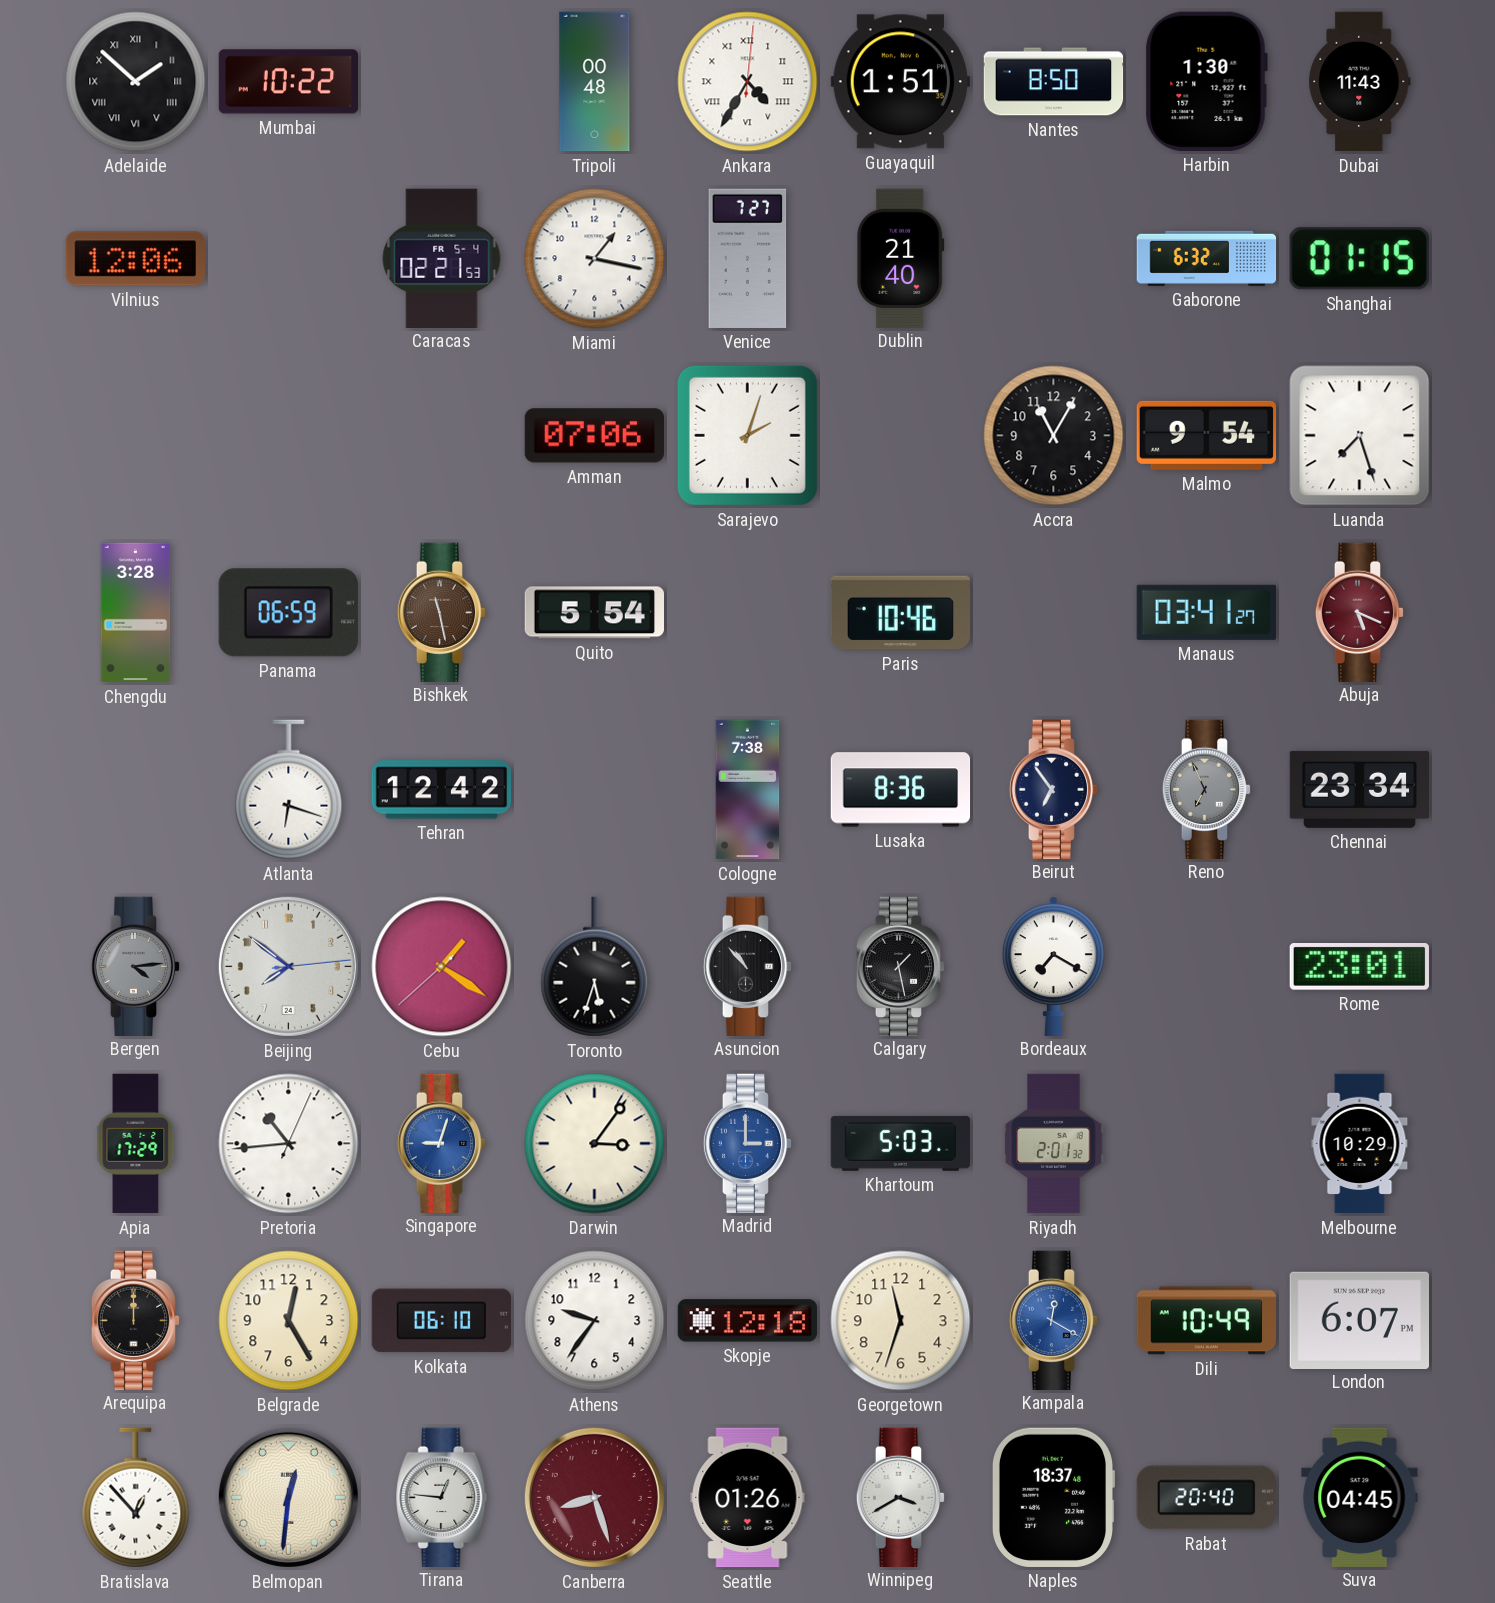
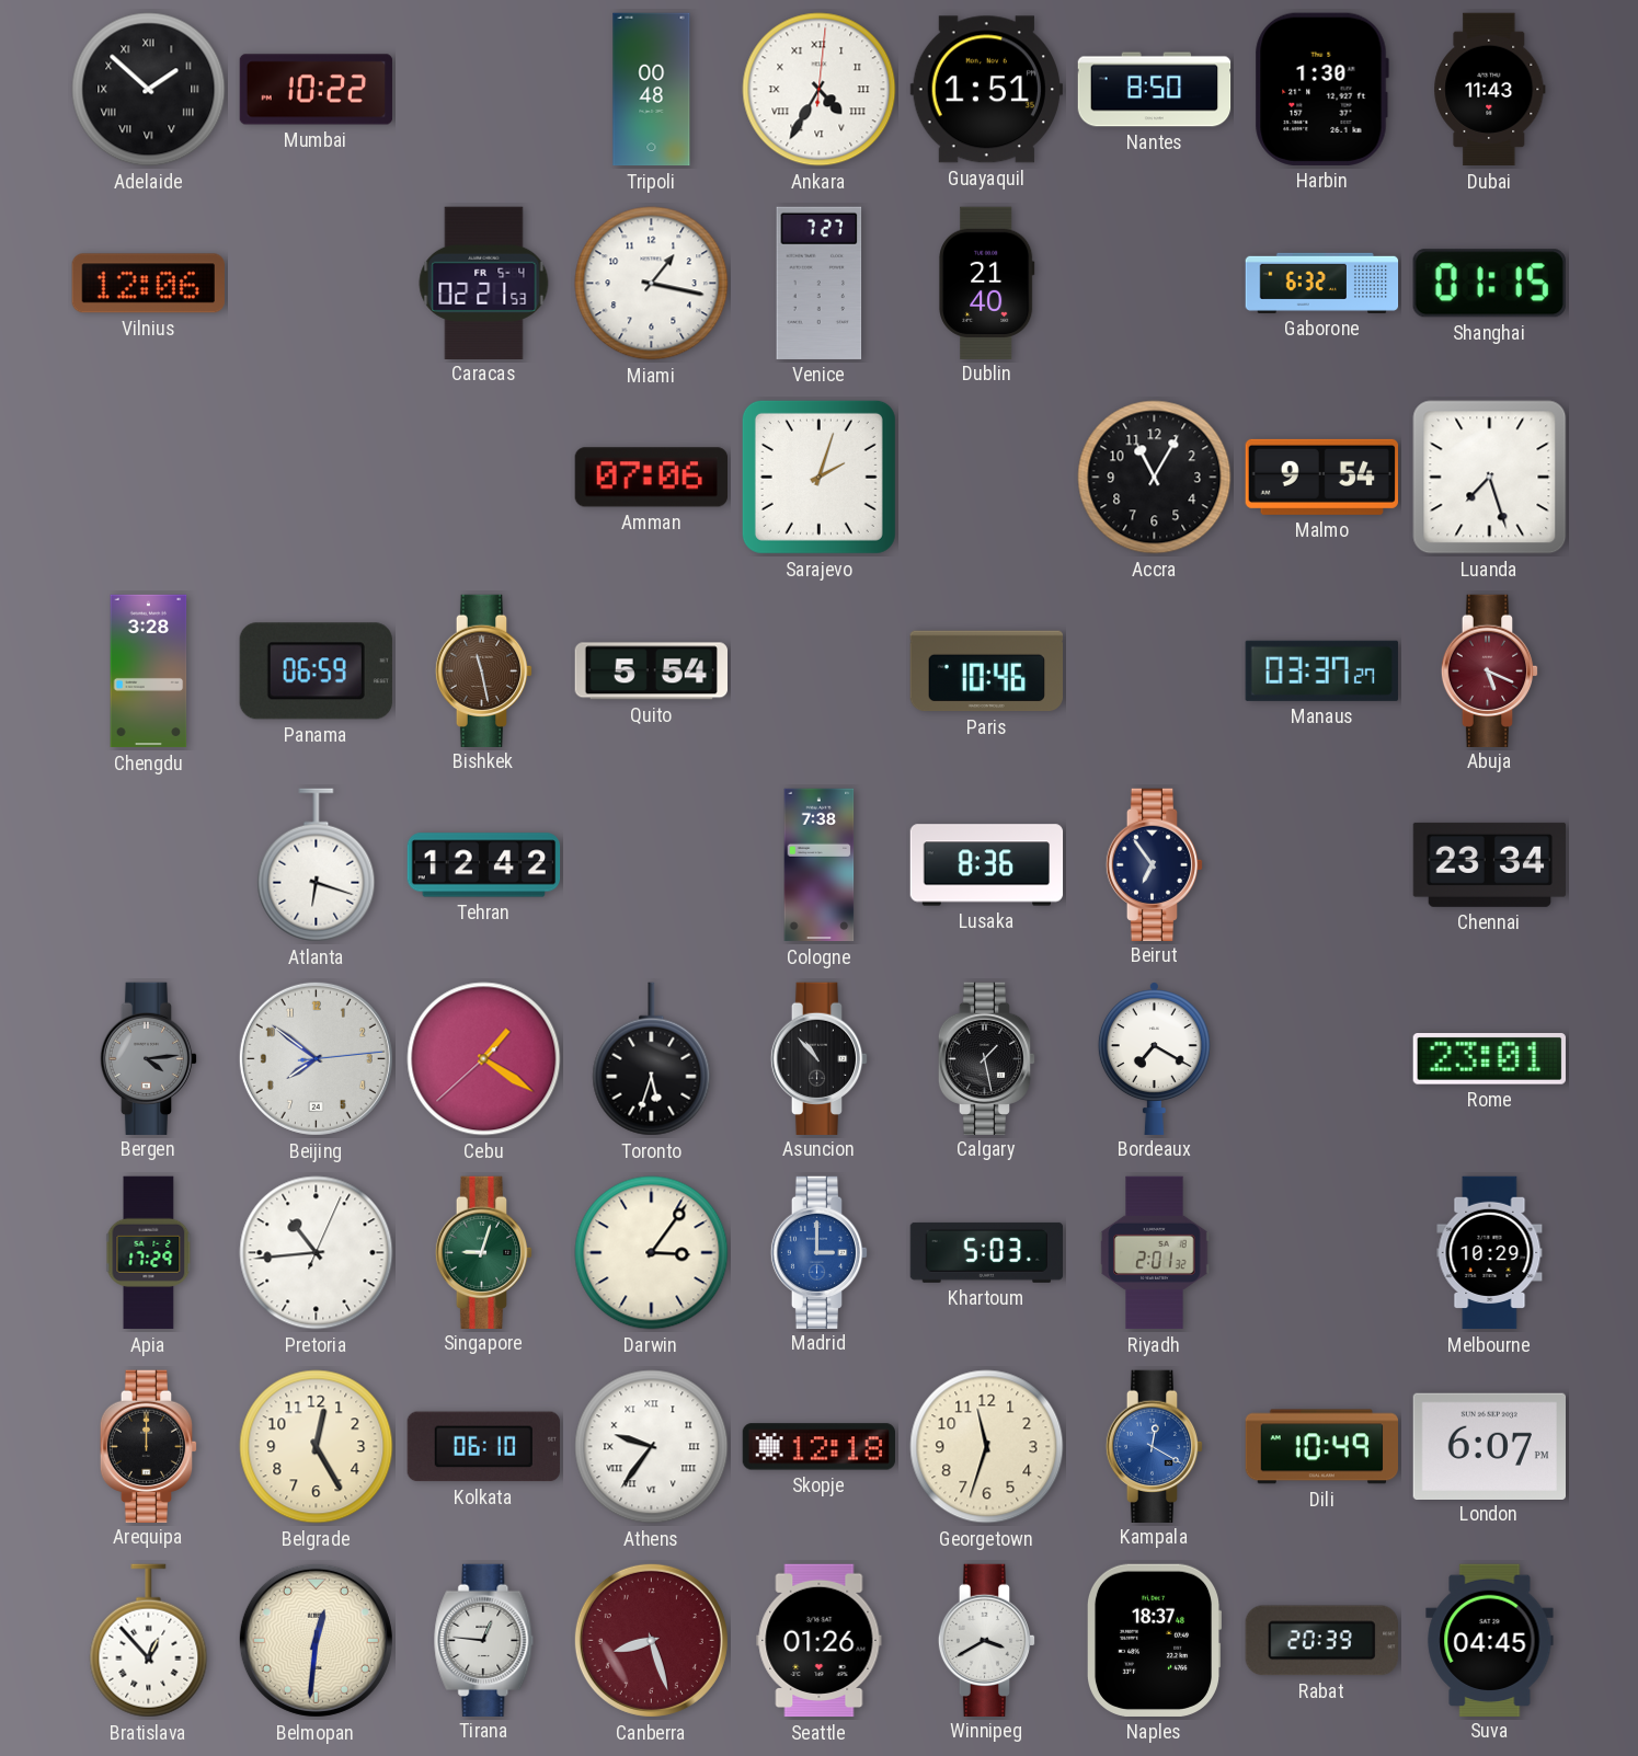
Manaus: 03:41 -> 03:37 (1321, 670)
Reno: 6:56 -> none (1207, 789)
Singapore dial: blue -> green (484, 1252)
Athens numerals: Arabic -> Roman (652, 1447)
Rabat: 20:40 -> 20:39 (1321, 1641)
